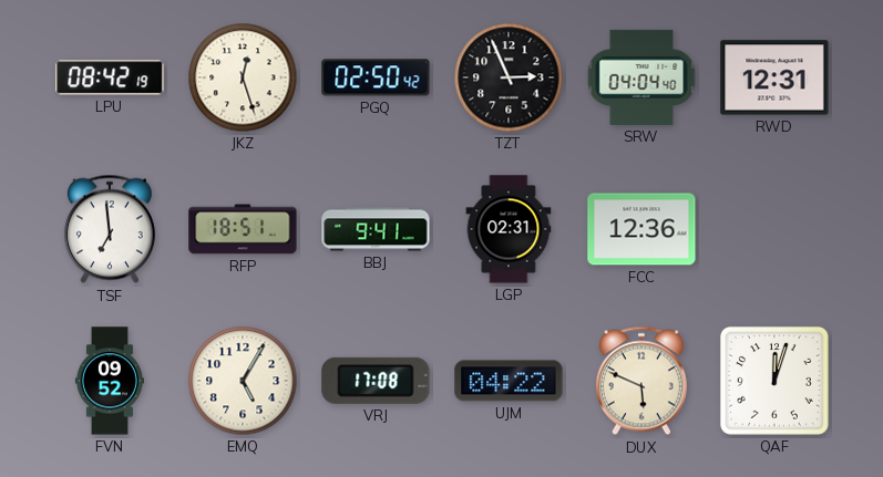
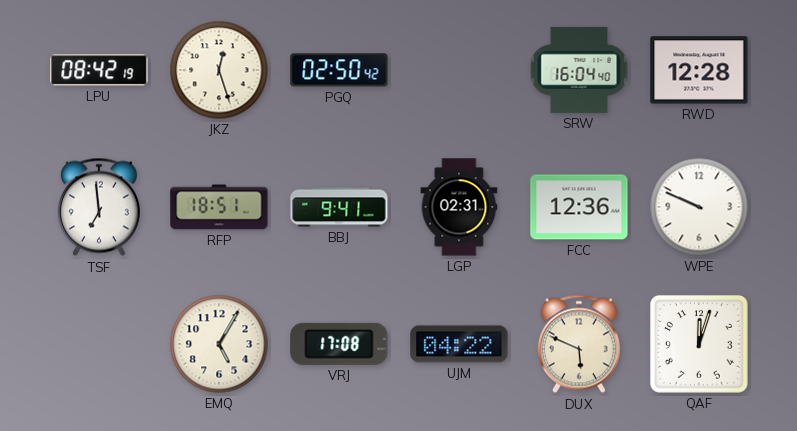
TZT: 2:56 -> none (509, 77)
SRW: 04:04 -> 16:04 (579, 70)
RWD: 12:31 -> 12:28 (699, 70)
WPE: none -> 9:49 (699, 207)
FVN: 09:52 -> none (110, 381)
